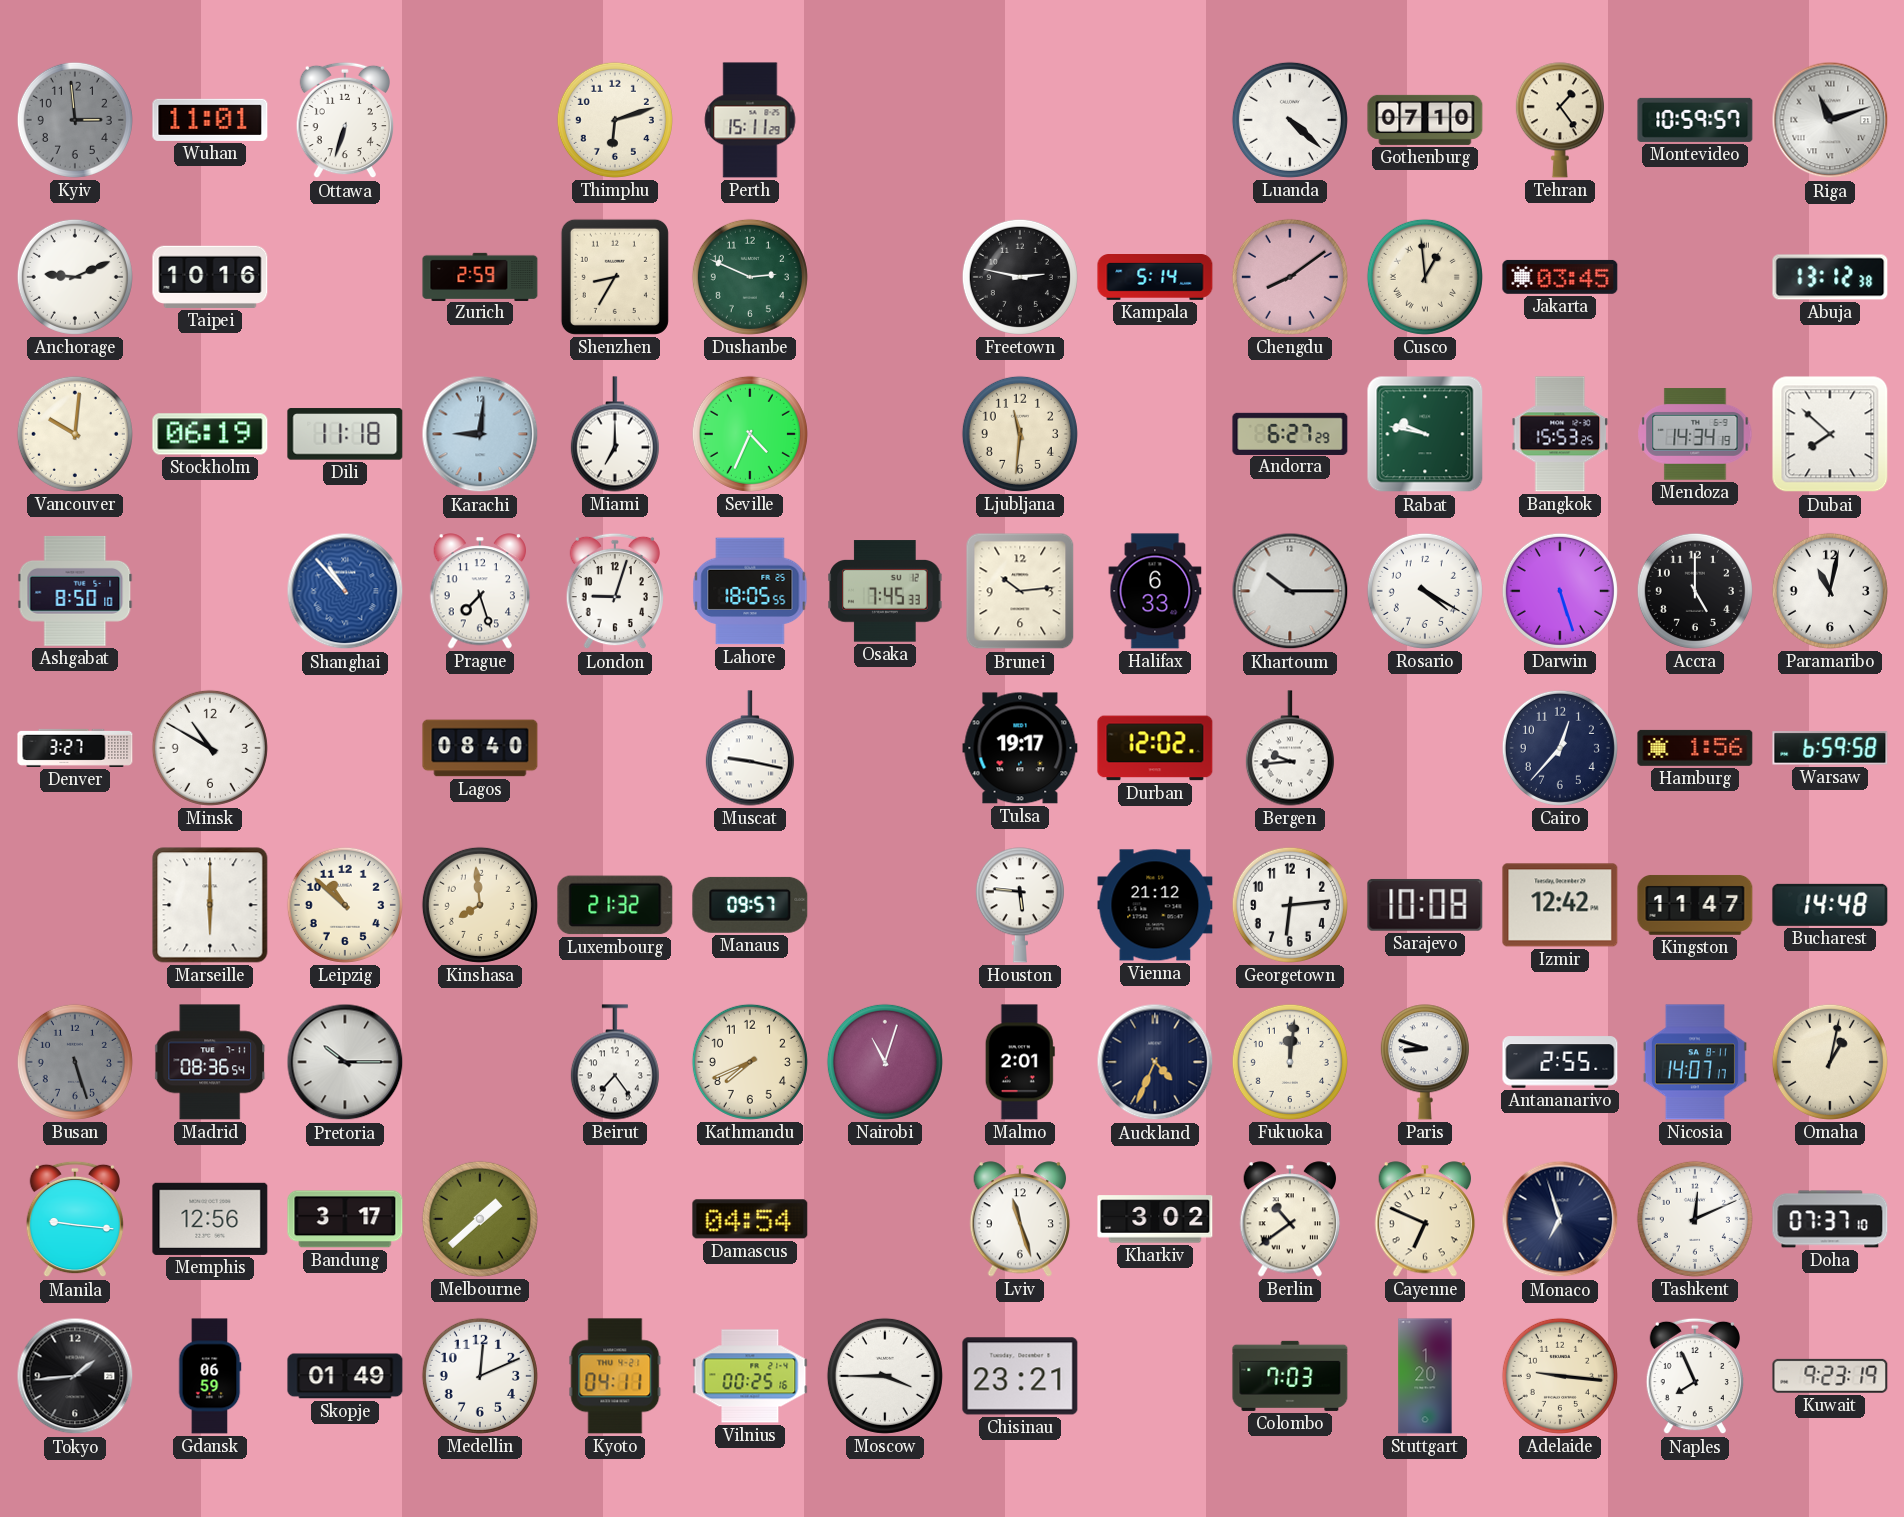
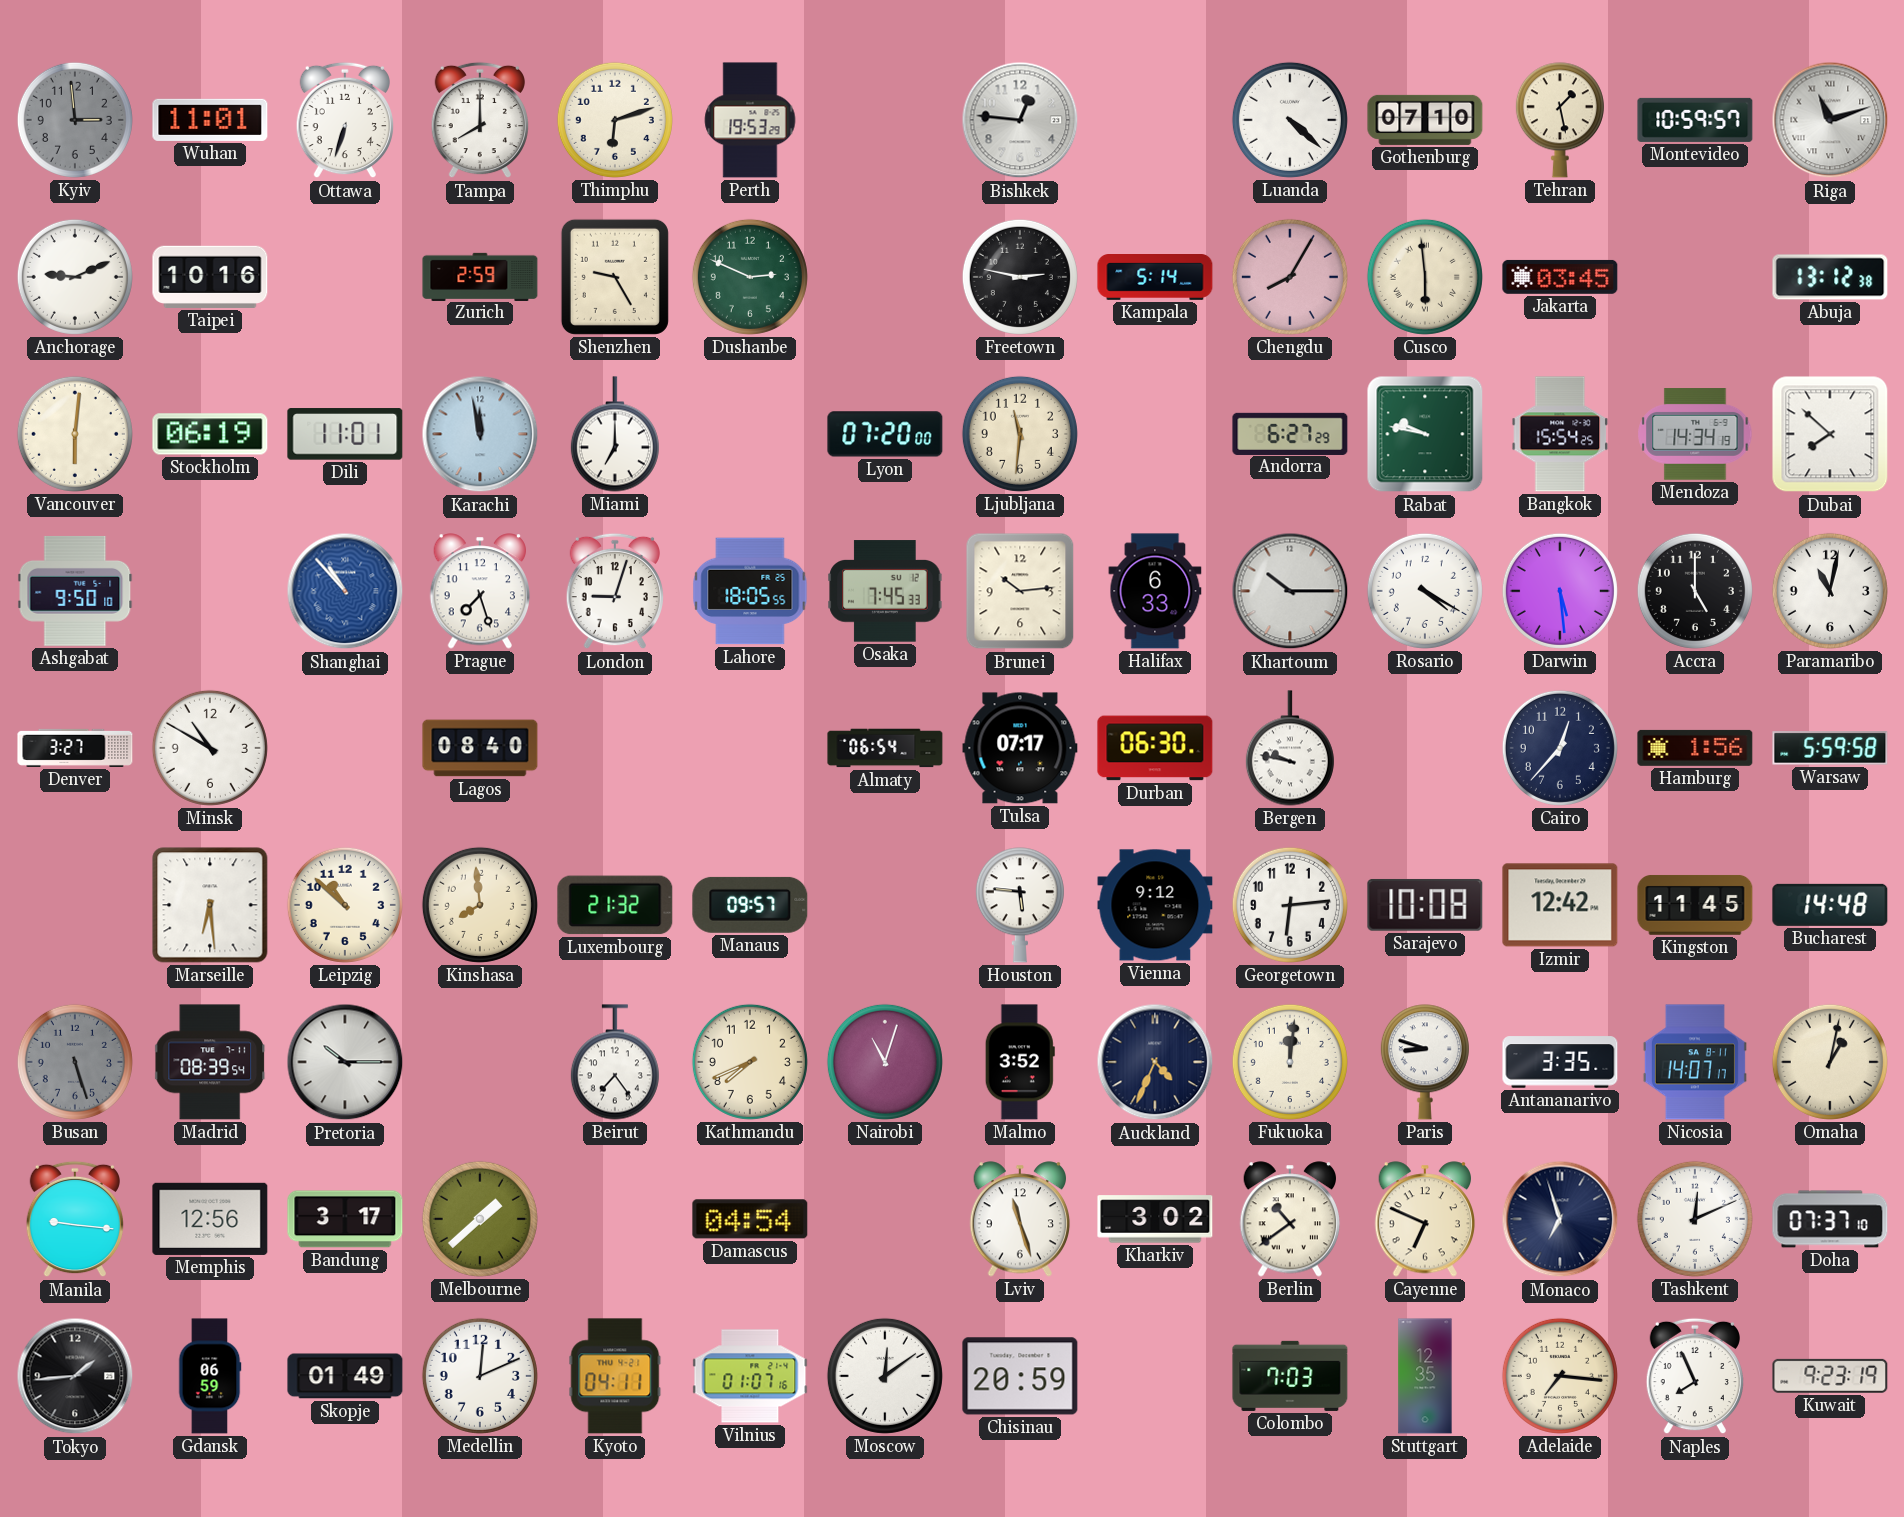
Tampa: none -> 8:00 (480, 120)
Perth: 15:11 -> 19:53 (750, 120)
Bishkek: none -> 12:46 (1020, 120)
Tehran: 1:24 -> 1:28 (1560, 120)
Shenzhen: 8:35 -> 9:25 (615, 277)
Chengdu: 8:09 -> 8:05 (1290, 277)
Cusco: 12:59 -> 5:59 (1425, 277)
Vancouver: 10:01 -> 6:01 (75, 434)
Dili: 11:18 -> 11:01 (345, 434)
Karachi: 9:01 -> 11:58 (480, 434)
Seville: 4:34 -> none (750, 434)
Lyon: none -> 07:20 (885, 434)
Bangkok: 15:53 -> 15:54 (1560, 434)
Ashgabat: 8:50 -> 9:50 (75, 591)
Darwin: 5:27 -> 5:29 (1560, 591)
Muscat: 9:17 -> none (750, 748)
Almaty: none -> 06:54 (885, 748)
Tulsa: 19:17 -> 07:17 (1020, 748)
Durban: 12:02 -> 06:30 (1155, 748)
Bergen: 9:44 -> 9:47 (1290, 748)
Warsaw: 6:59 -> 5:59 (1830, 748)
Marseille: 6:00 -> 6:29 (210, 905)
Vienna: 21:12 -> 9:12 (1155, 905)
Kingston: 11:47 -> 11:45 (1695, 905)
Madrid: 08:36 -> 08:39 (211, 1062)
Malmo: 2:01 -> 3:52 (1020, 1062)
Antananarivo: 2:55 -> 3:35 (1560, 1062)
Vilnius: 00:25 -> 01:07 (750, 1376)
Moscow: 3:45 -> 12:09 (885, 1376)
Chisinau: 23:21 -> 20:59 (1020, 1376)
Stuttgart: 1:20 -> 12:35 (1425, 1376)
Adelaide: 9:16 -> 7:16 (1560, 1376)
